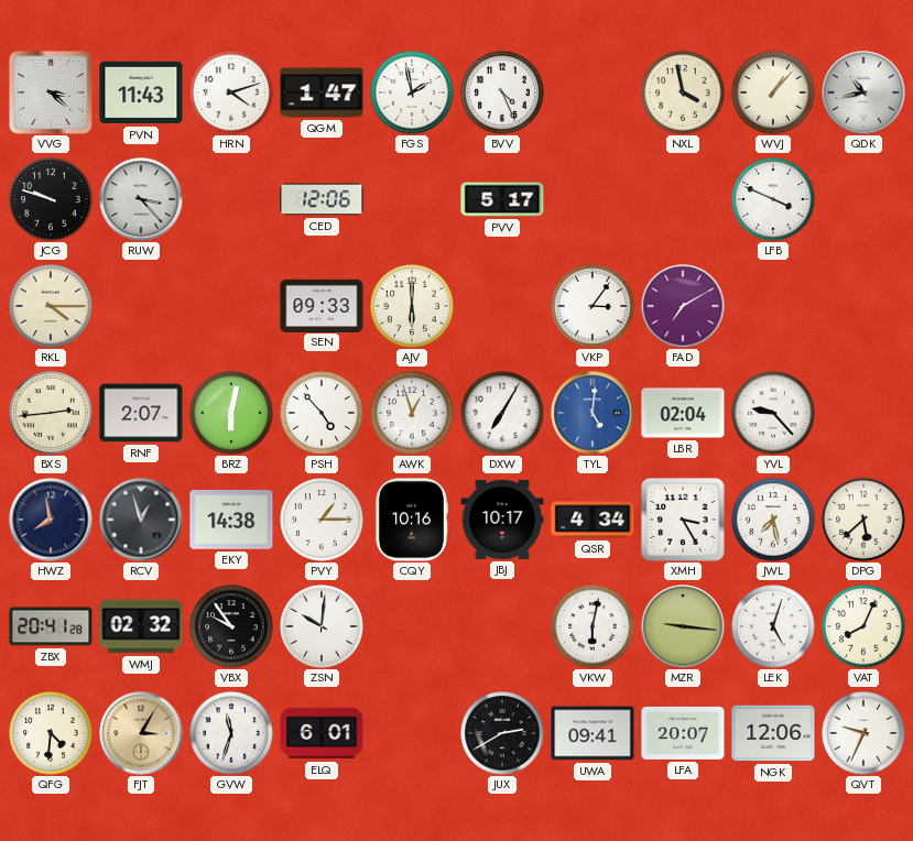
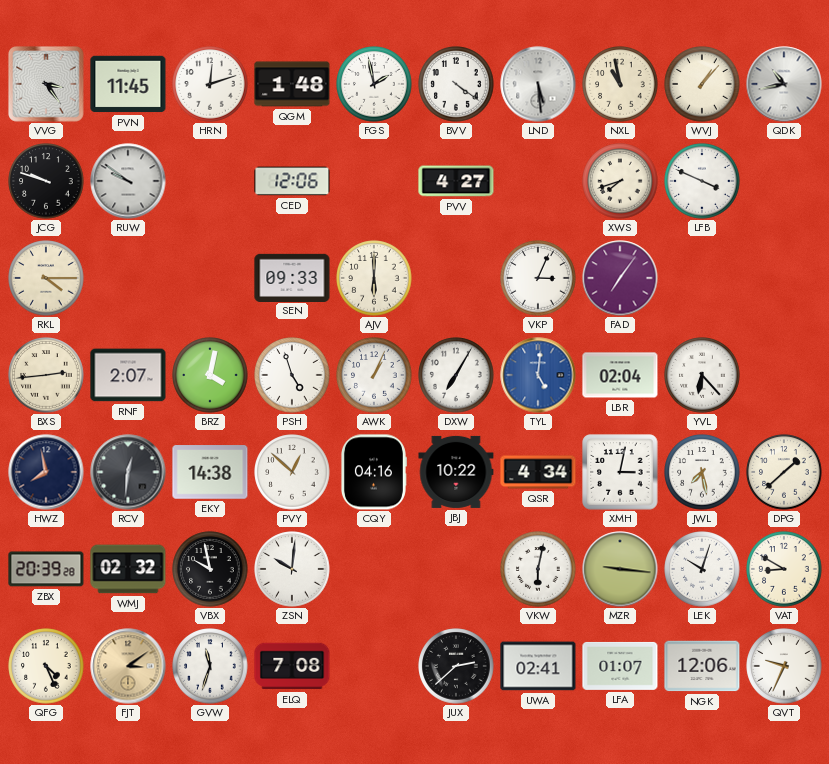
VVG: 3:22 -> 3:24 (47, 85)
PVN: 11:43 -> 11:45 (128, 84)
HRN: 4:12 -> 12:12 (210, 84)
QGM: 1:47 -> 1:48 (292, 84)
BVV: 4:26 -> 4:21 (456, 84)
LND: none -> 5:29 (538, 84)
NXL: 3:58 -> 10:58 (620, 84)
RUW: 3:23 -> 9:51 (128, 181)
PVV: 5:17 -> 4:27 (456, 181)
XWS: none -> 7:42 (620, 181)
VKP: 3:06 -> 3:04 (538, 278)
FAD: 7:10 -> 7:06 (620, 278)
BRZ: 6:02 -> 4:02 (210, 375)
PSH: 4:53 -> 4:57 (292, 375)
AWK: 12:57 -> 1:04 (374, 375)
YVL: 9:23 -> 6:23 (702, 375)
RCV: 12:57 -> 12:31 (128, 472)
PVY: 1:15 -> 12:52 (292, 472)
CQY: 10:16 -> 04:16 (373, 472)
JBJ: 10:17 -> 10:22 (456, 472)
XMH: 3:25 -> 3:02 (620, 472)
DPG: 5:38 -> 1:38 (784, 472)
ZBX: 20:41 -> 20:39 (46, 569)
VBX: 9:54 -> 9:58 (210, 569)
LEK: 5:03 -> 10:03 (702, 569)
VAT: 8:04 -> 8:50 (784, 569)
QFG: 4:31 -> 4:26 (46, 666)
FJT: 3:05 -> 3:09 (128, 666)
ELQ: 6:01 -> 7:08 (292, 666)
JUX: 2:40 -> 2:38 (456, 666)
UWA: 09:41 -> 02:41 (538, 666)
LFA: 20:07 -> 01:07 (620, 666)
